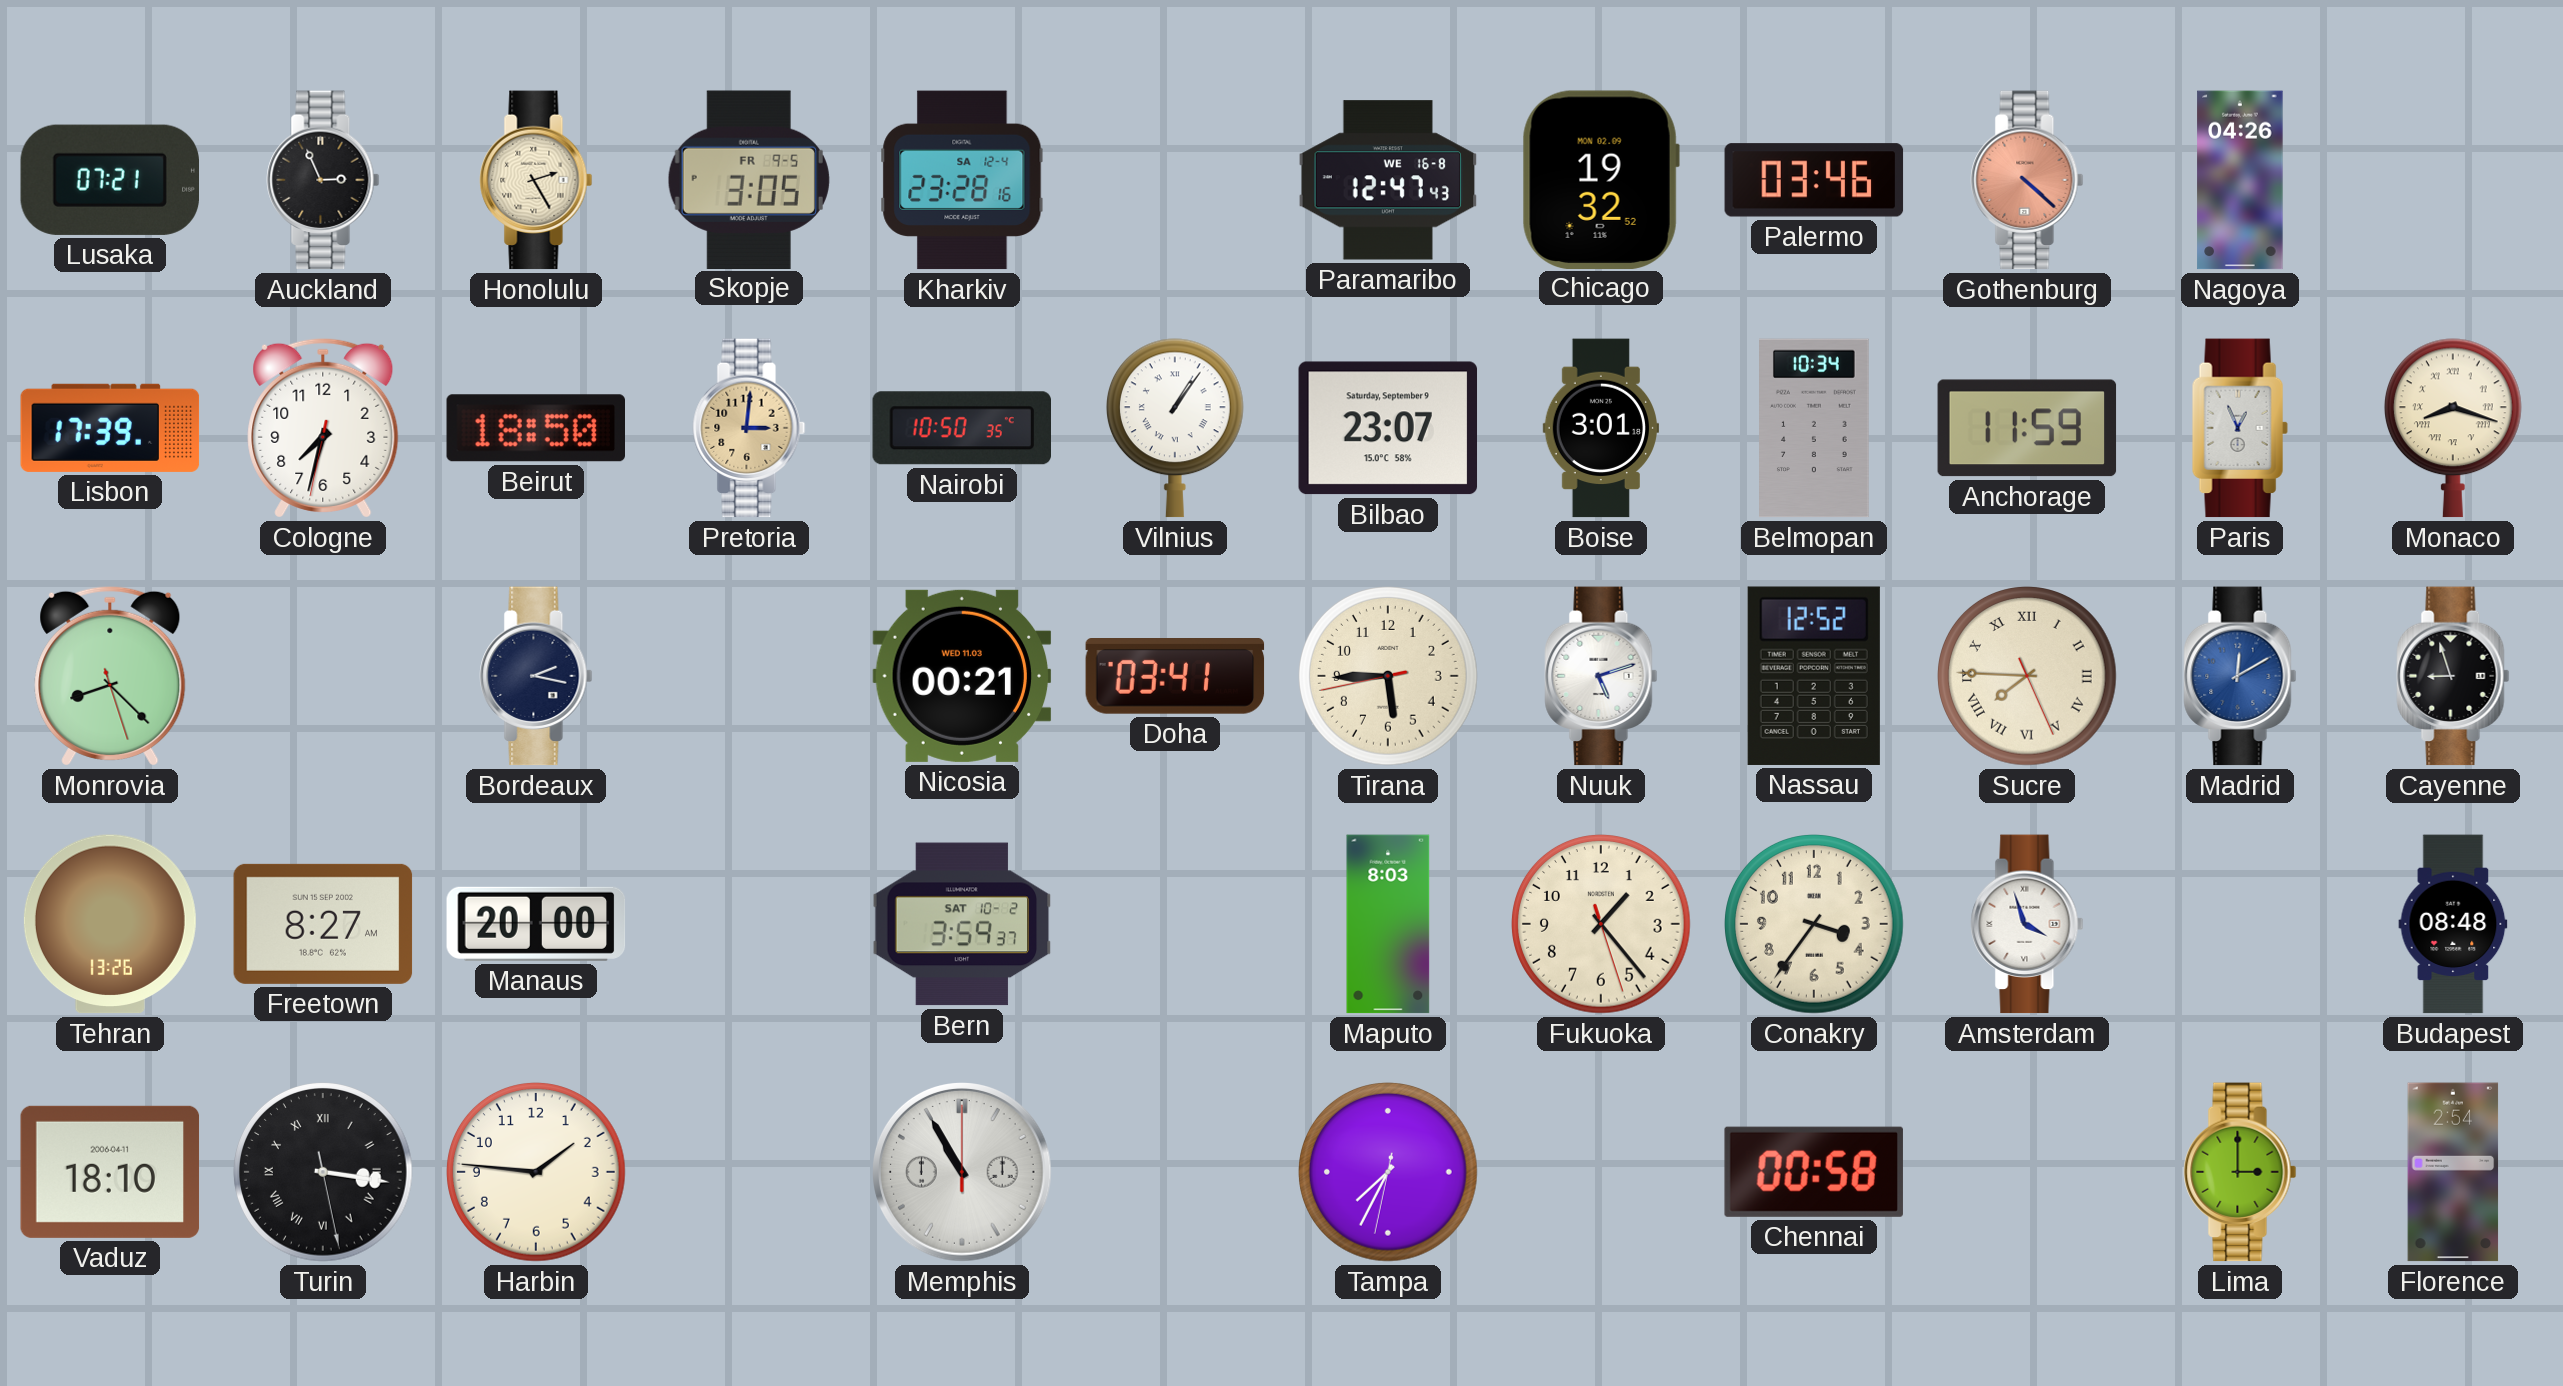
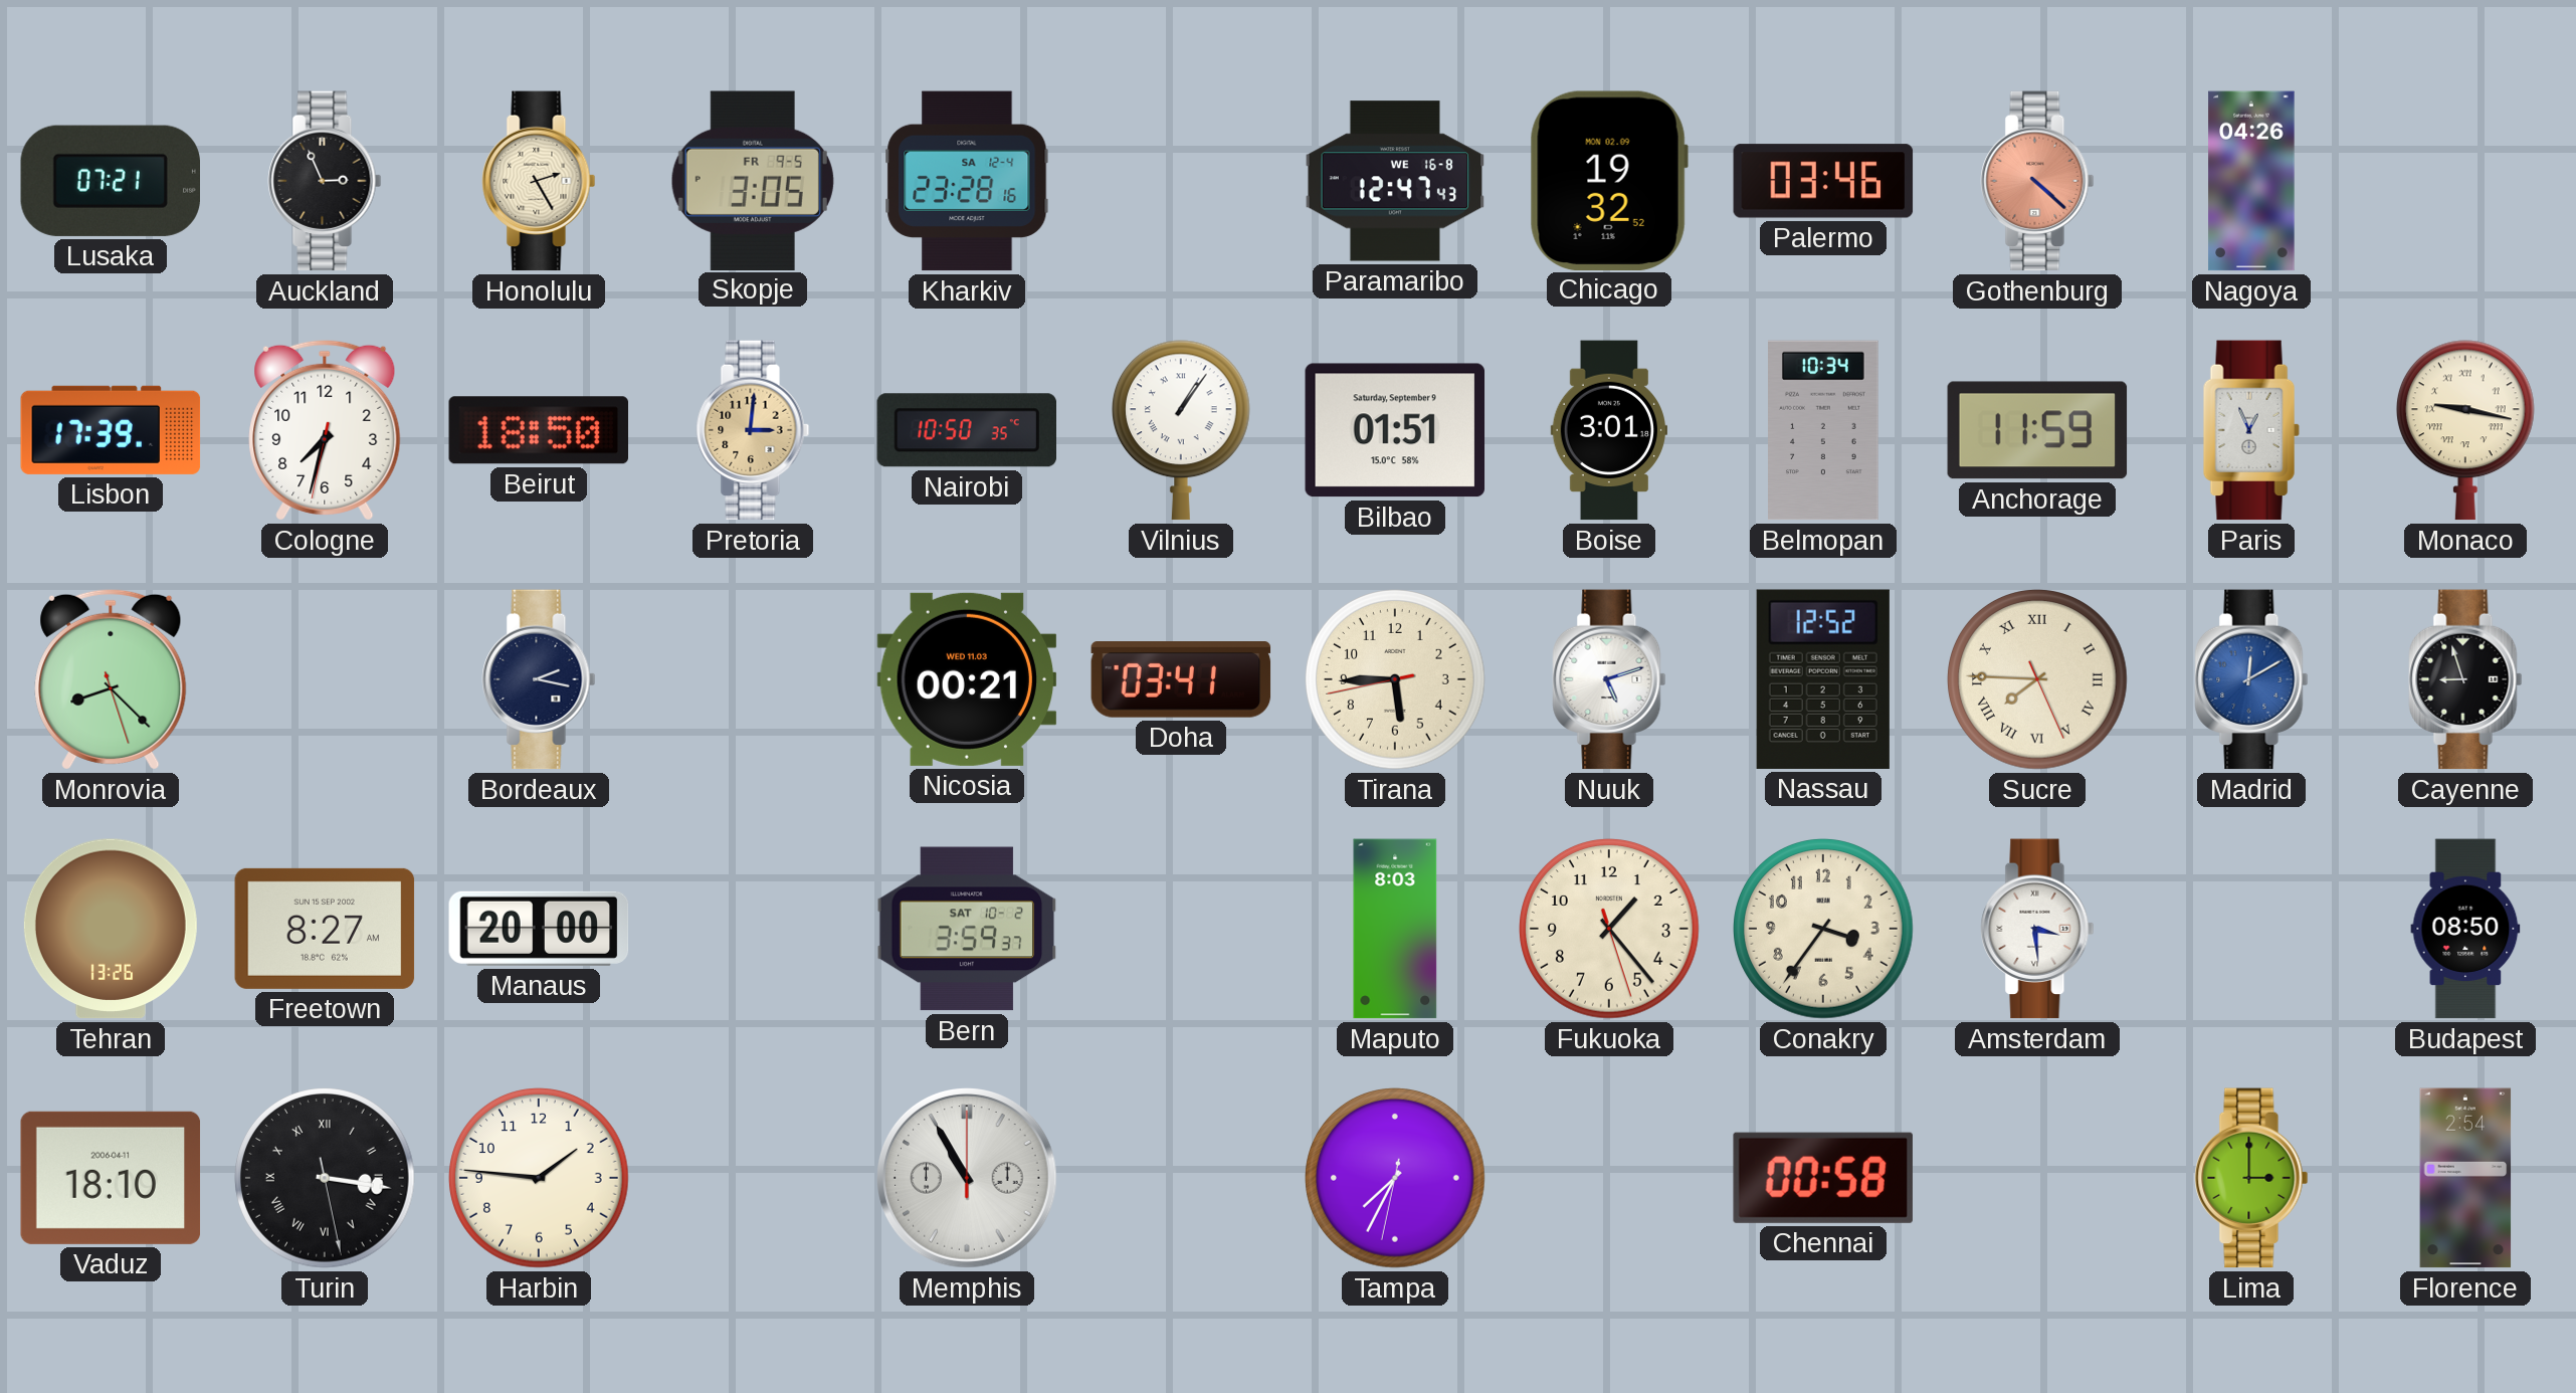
Bilbao: 23:07 -> 01:51 (1395, 430)
Monaco: 8:18 -> 9:17 (2465, 430)
Amsterdam: 3:57 -> 3:29 (2037, 929)
Budapest: 08:48 -> 08:50 (2465, 929)
